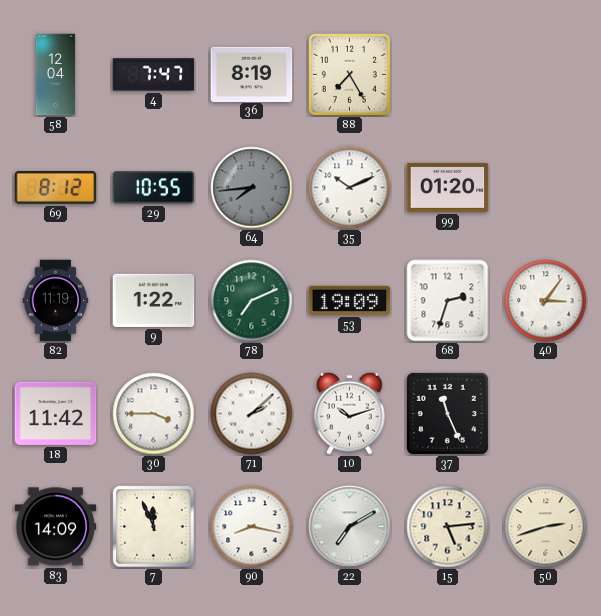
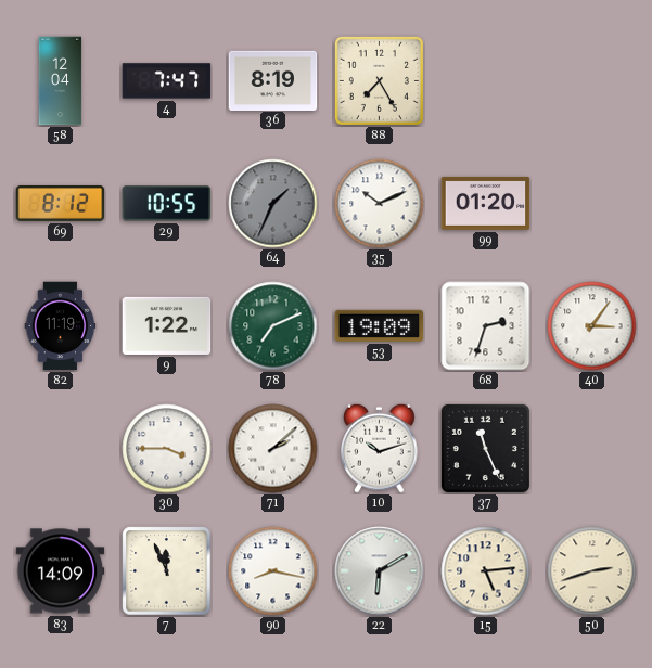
64: 7:44 -> 1:34 (273, 204)
18: 11:42 -> none (56, 413)
22: 7:10 -> 6:10 (380, 571)
